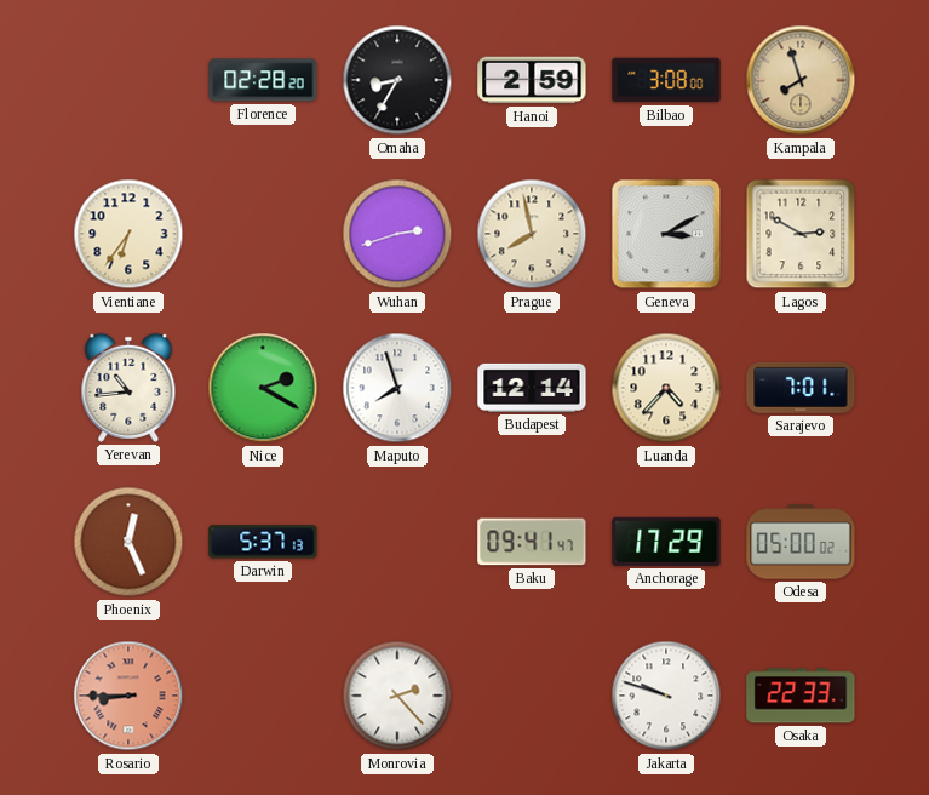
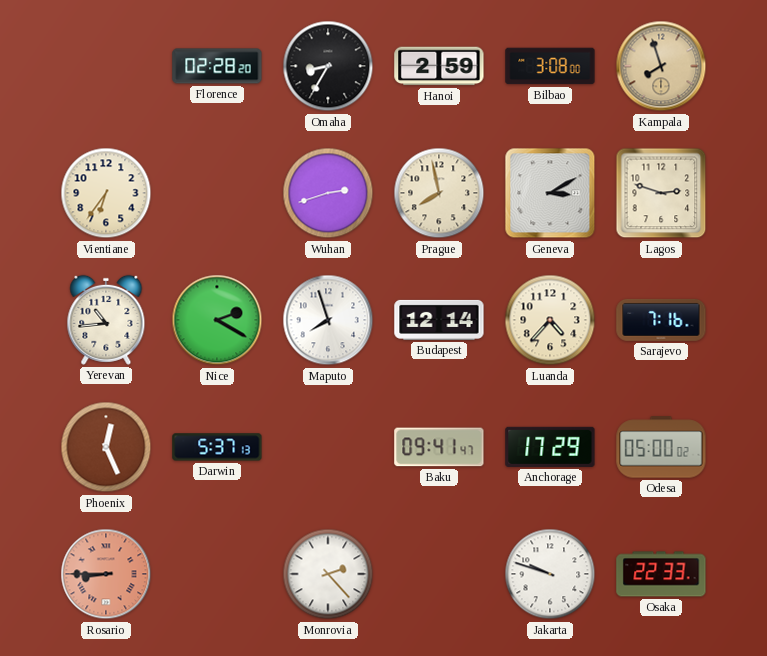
Lagos: 2:50 -> 2:48 (661, 193)
Sarajevo: 7:01 -> 7:16 (661, 320)
